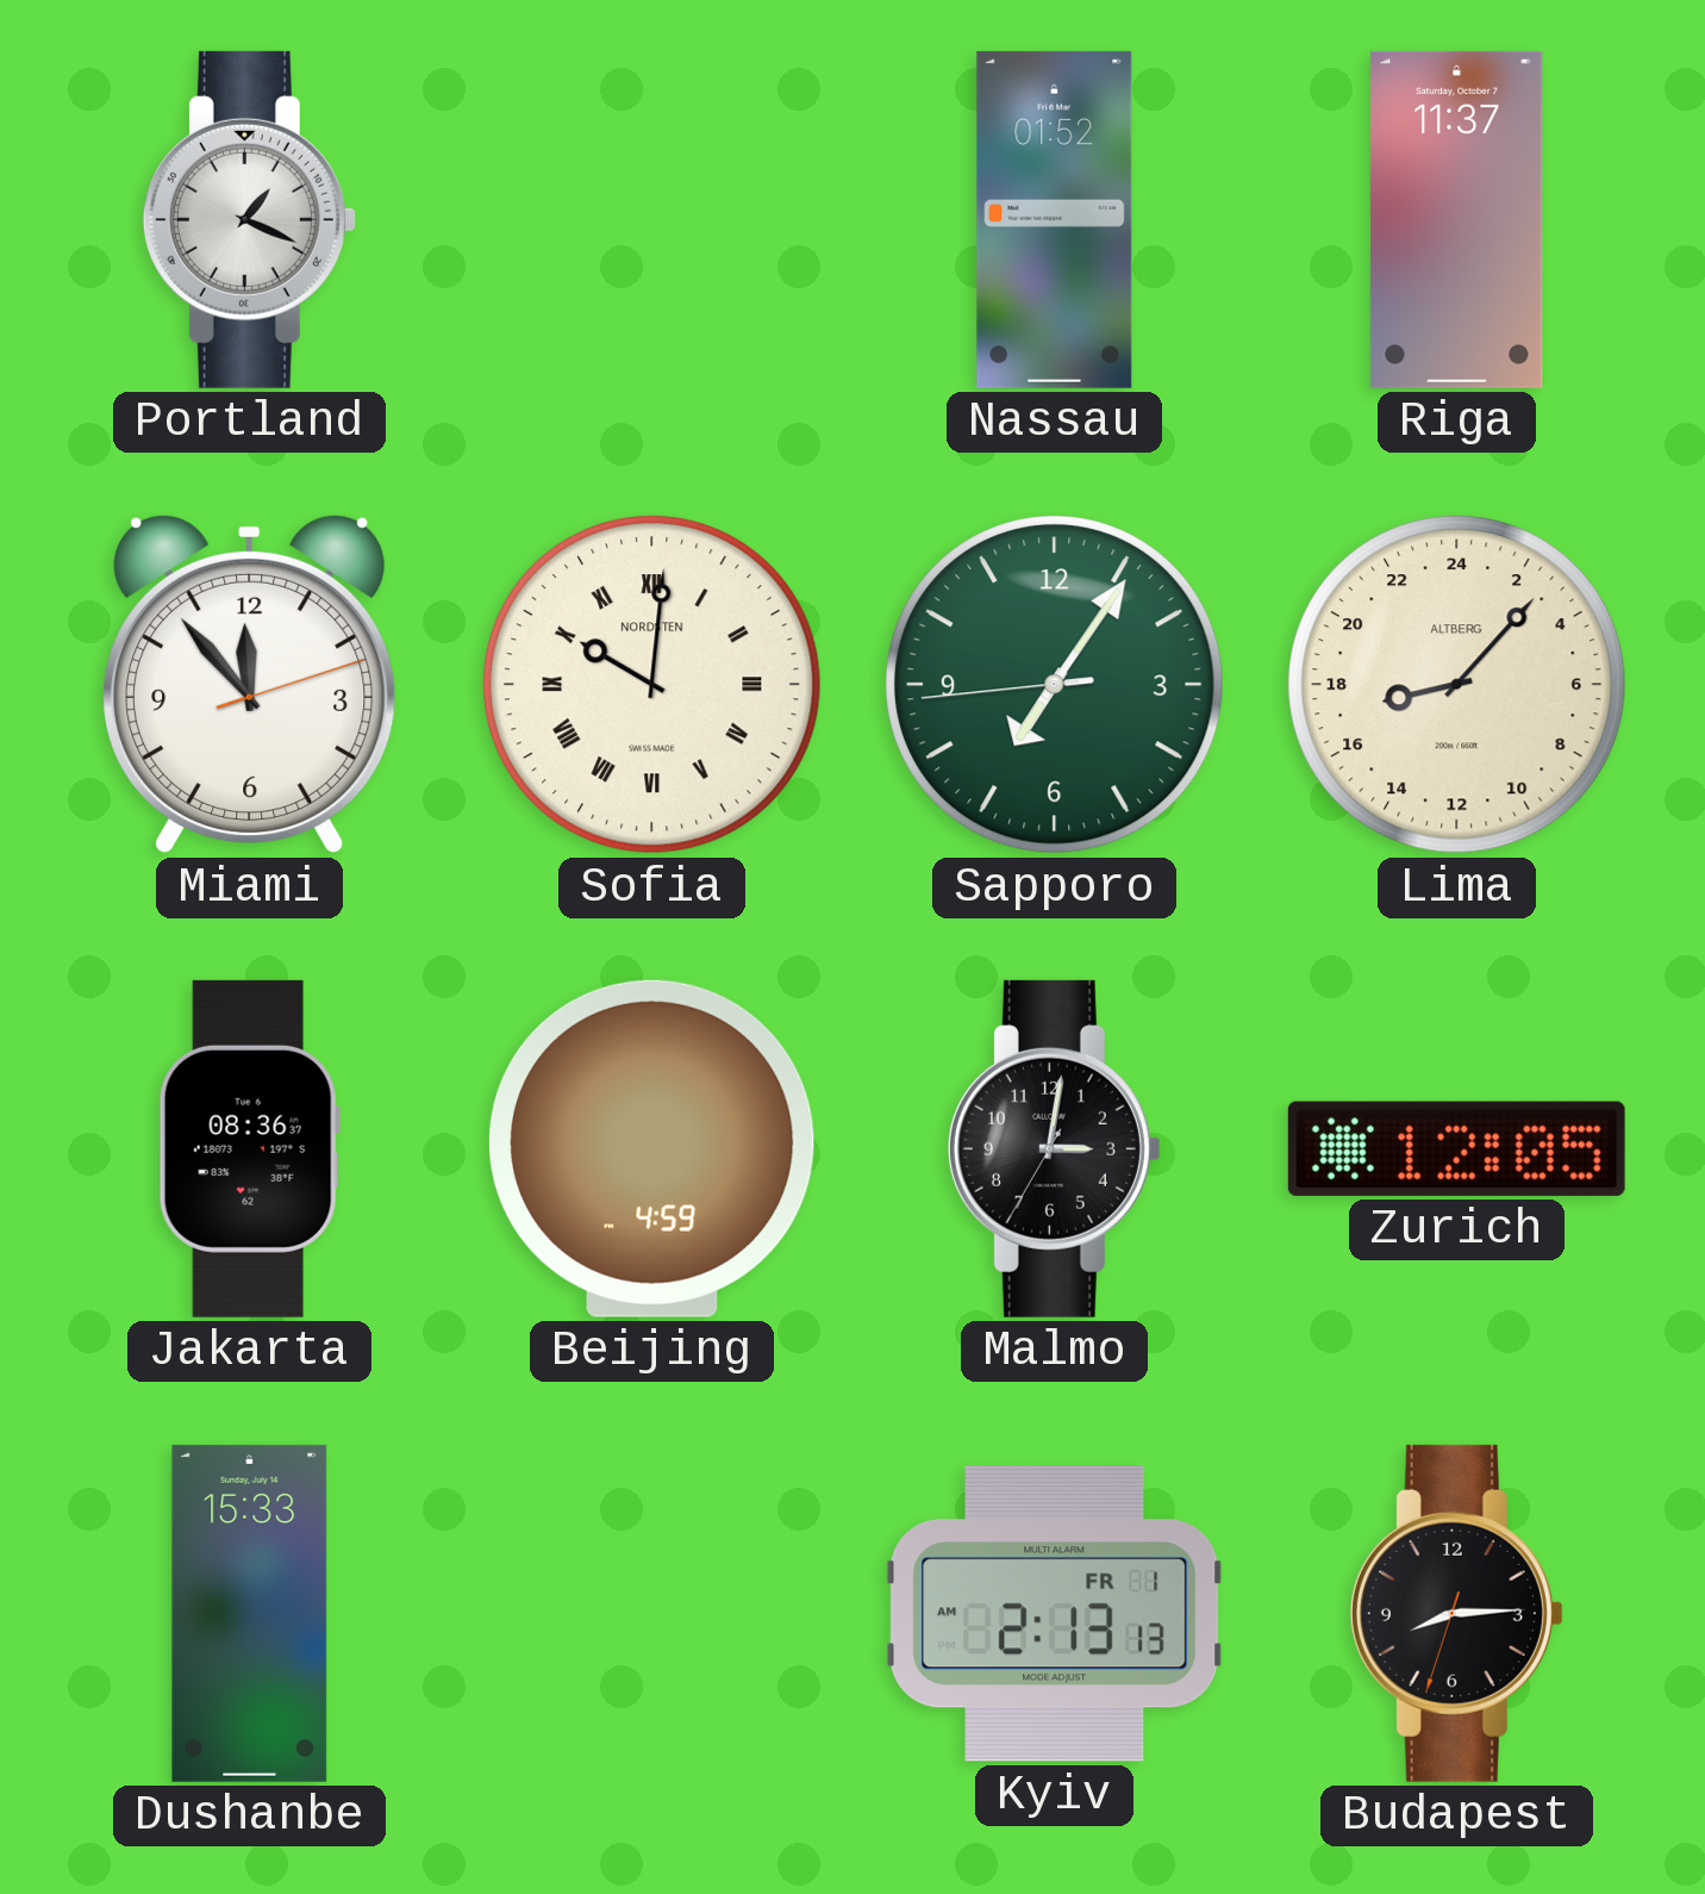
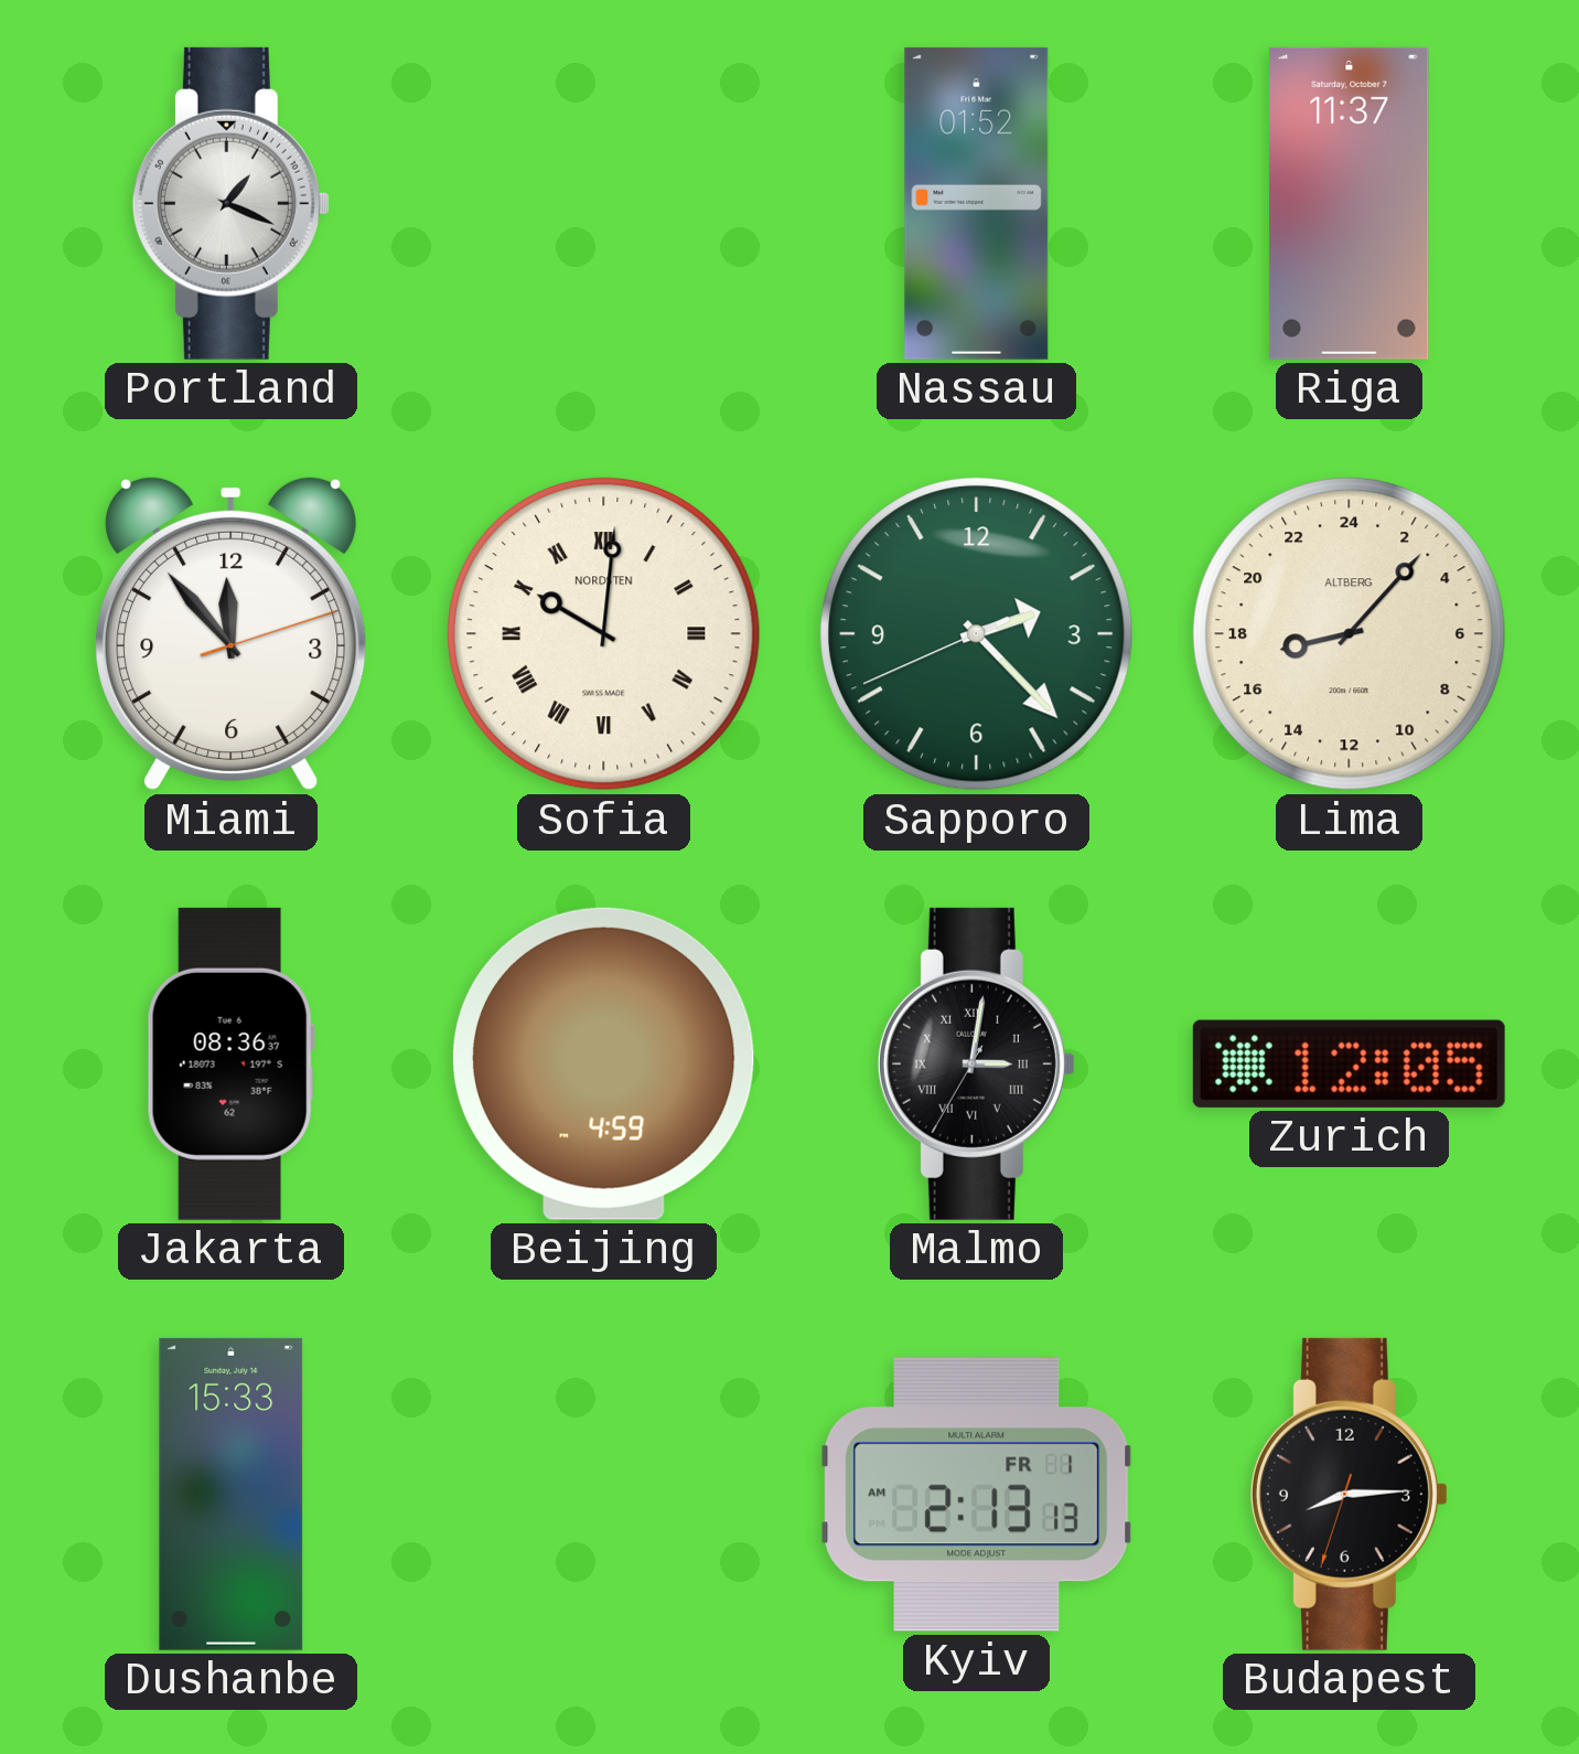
Sapporo: 7:05 -> 2:22 (977, 634)
Malmo numerals: Arabic -> Roman (976, 1063)
